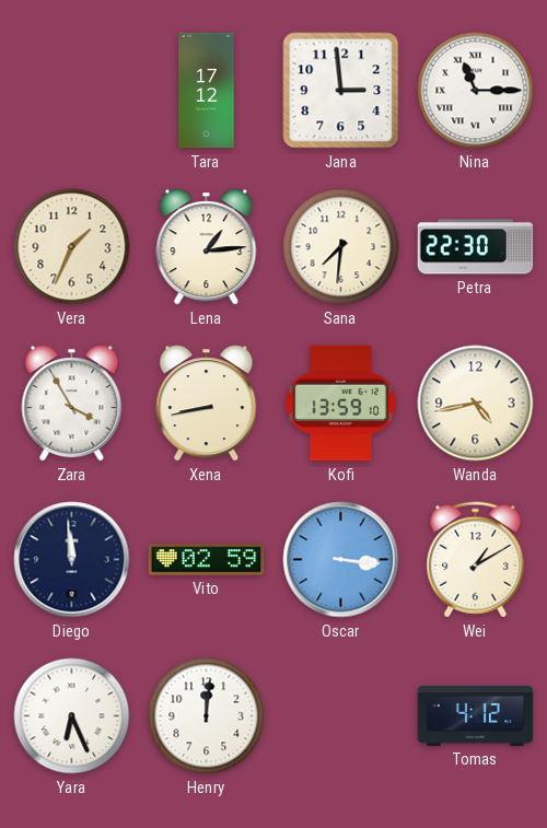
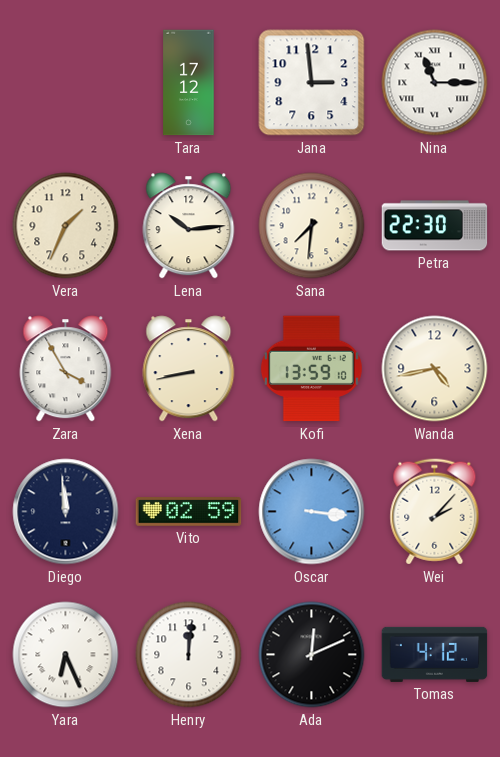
Lena: 1:14 -> 10:14 (189, 226)
Wei: 1:10 -> 2:07 (435, 512)
Ada: none -> 12:11 (312, 655)
